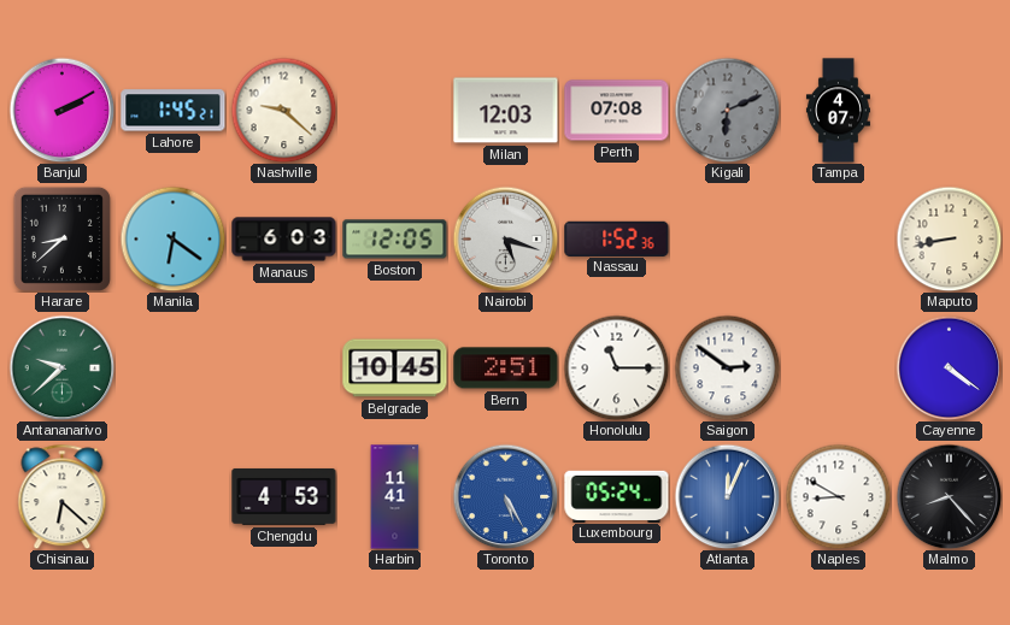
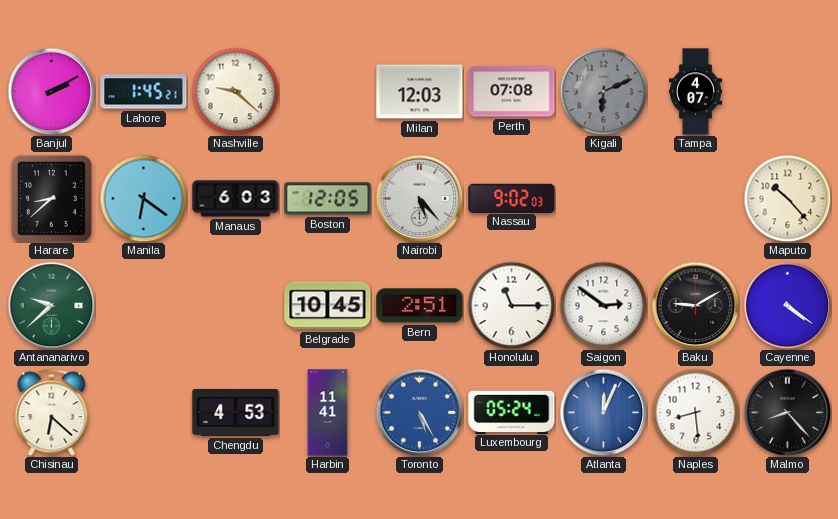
Nairobi: 5:18 -> 5:23 (419, 198)
Nassau: 1:52 -> 9:02 (512, 198)
Maputo: 8:43 -> 10:23 (787, 198)
Baku: none -> 9:10 (695, 305)
Naples: 8:50 -> 8:29 (695, 412)
